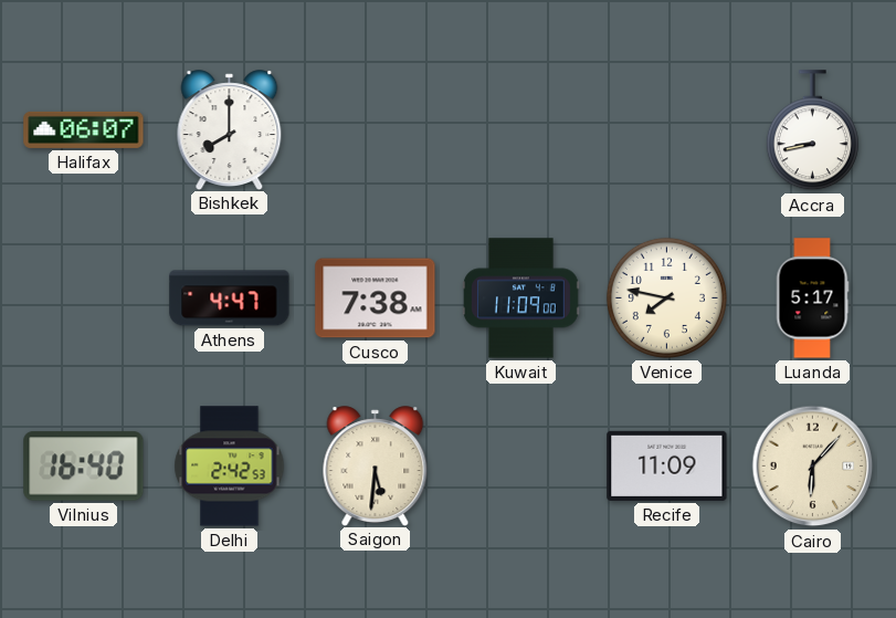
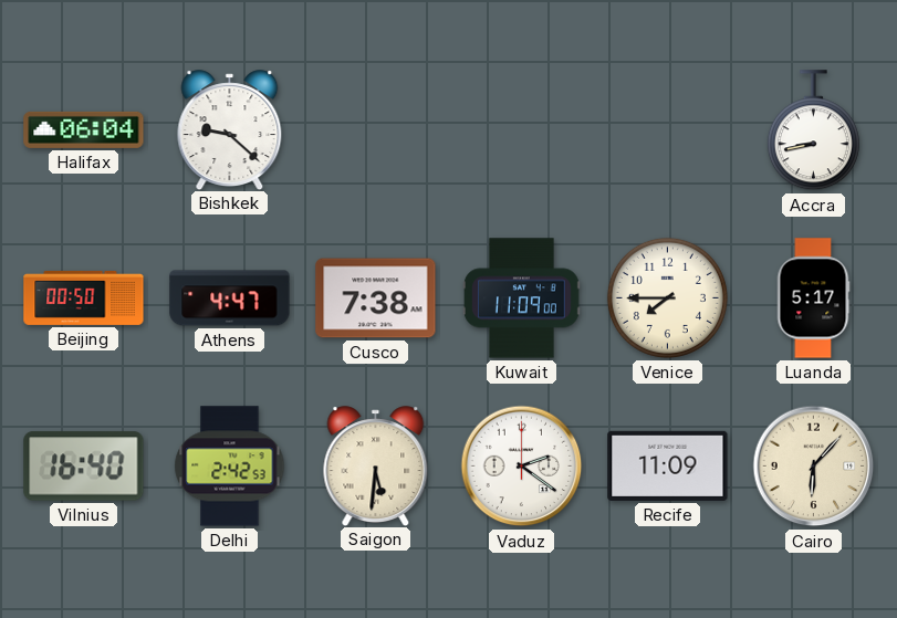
Halifax: 06:07 -> 06:04 (84, 129)
Bishkek: 8:00 -> 9:22 (230, 129)
Beijing: none -> 00:50 (84, 297)
Venice: 7:47 -> 7:45 (667, 297)
Vaduz: none -> 2:21 (522, 467)
